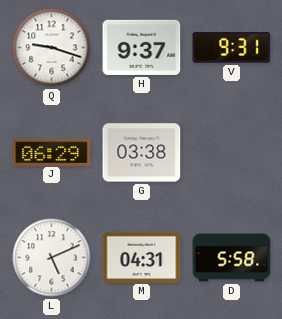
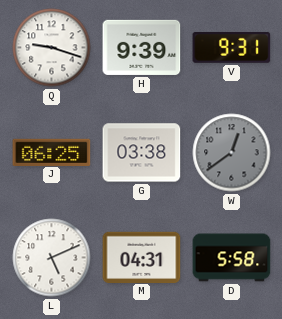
H: 9:37 -> 9:39 (142, 47)
J: 06:29 -> 06:25 (52, 152)
W: none -> 12:39 (232, 153)
